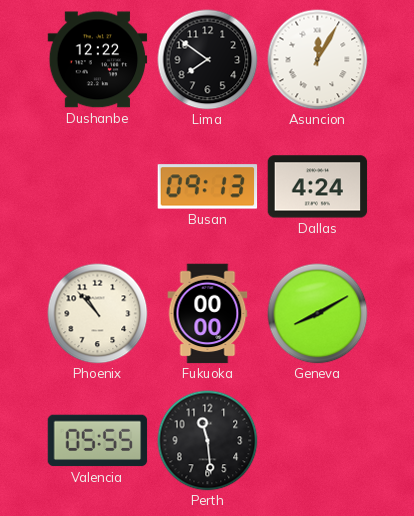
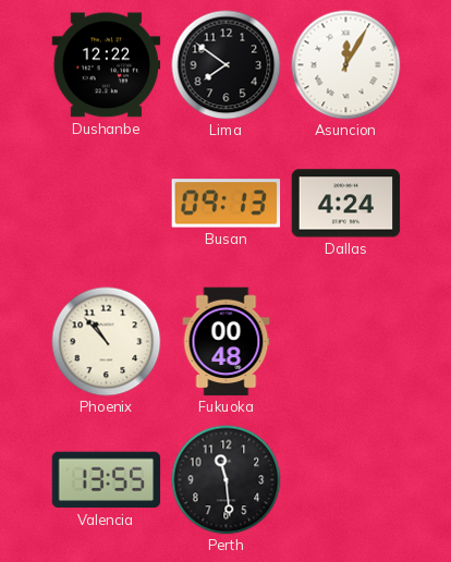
Fukuoka: 00:00 -> 00:48 (227, 342)
Geneva: 8:10 -> none (318, 314)
Valencia: 05:55 -> 13:55 (107, 480)
